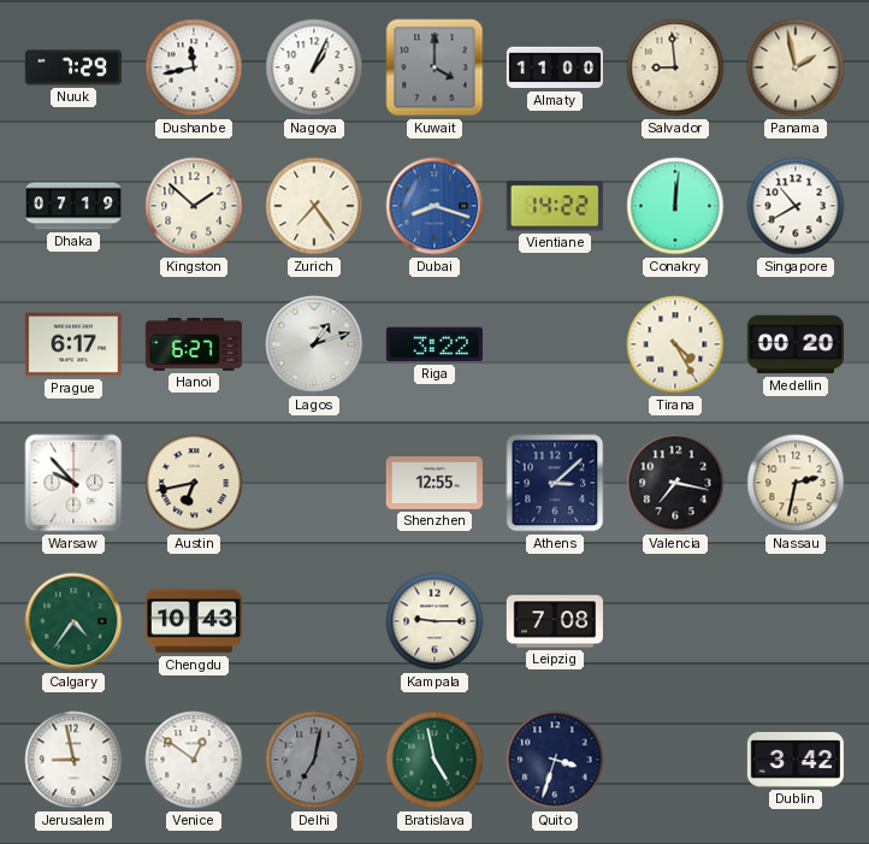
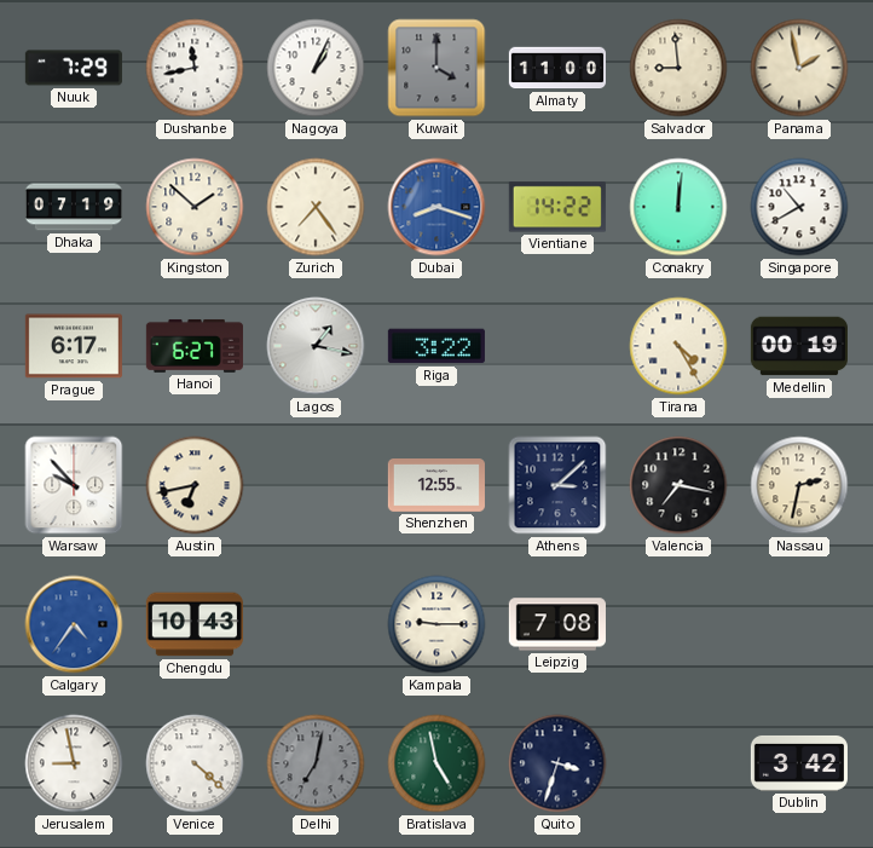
Lagos: 1:12 -> 1:17 (316, 346)
Medellin: 00:20 -> 00:19 (799, 346)
Calgary dial: green -> blue (74, 624)
Venice: 12:51 -> 4:22 (195, 763)
